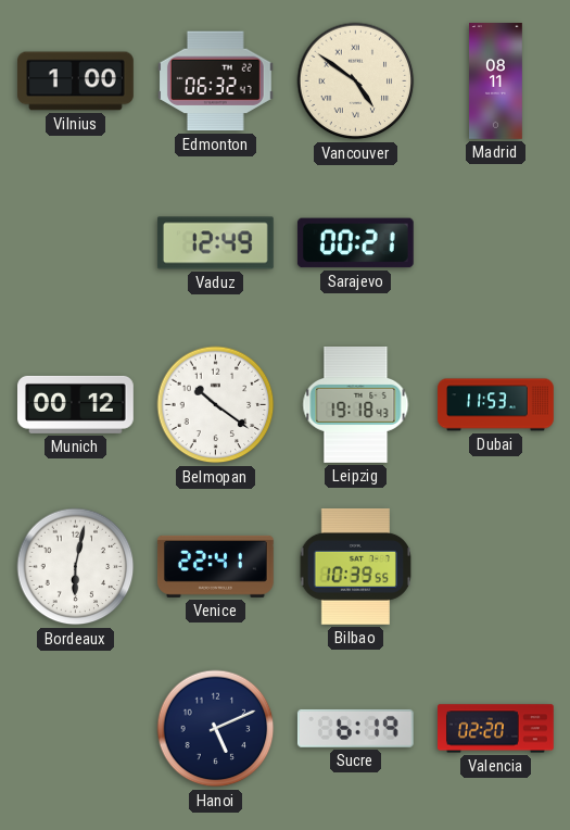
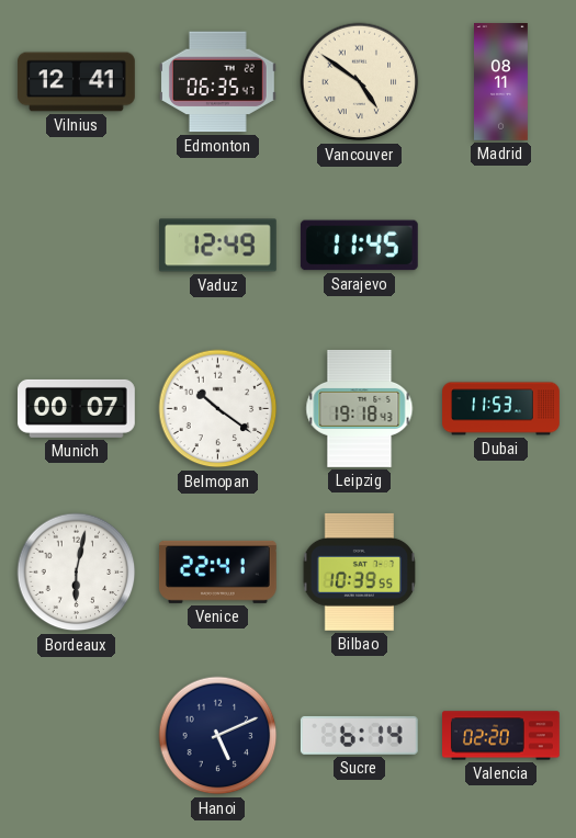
Vilnius: 1:00 -> 12:41 (77, 82)
Edmonton: 06:32 -> 06:35 (217, 82)
Sarajevo: 00:21 -> 11:45 (359, 246)
Munich: 00:12 -> 00:07 (77, 408)
Sucre: 6:19 -> 6:14 (359, 735)
